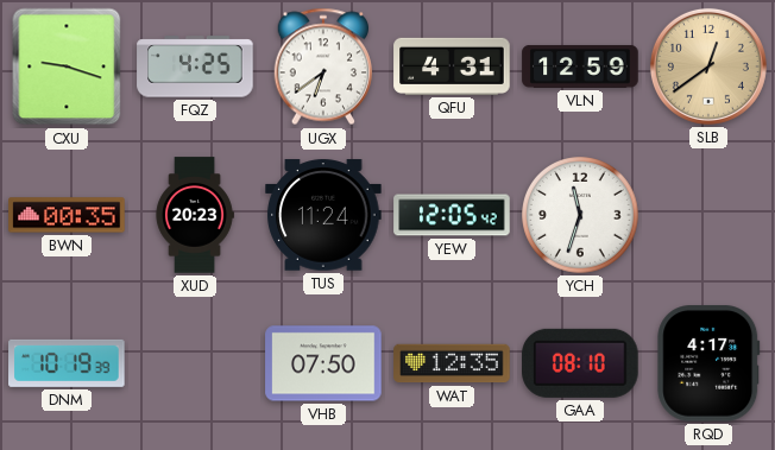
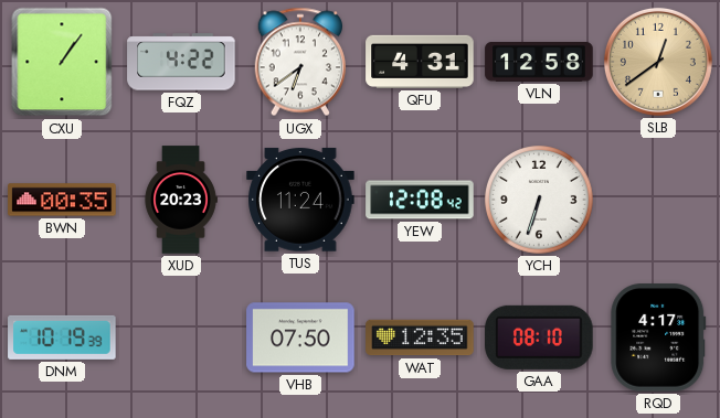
CXU: 9:18 -> 1:06 (62, 62)
FQZ: 4:25 -> 4:22 (181, 62)
VLN: 12:59 -> 12:58 (539, 62)
YEW: 12:05 -> 12:08 (420, 200)
YCH: 11:33 -> 6:33 (539, 200)
